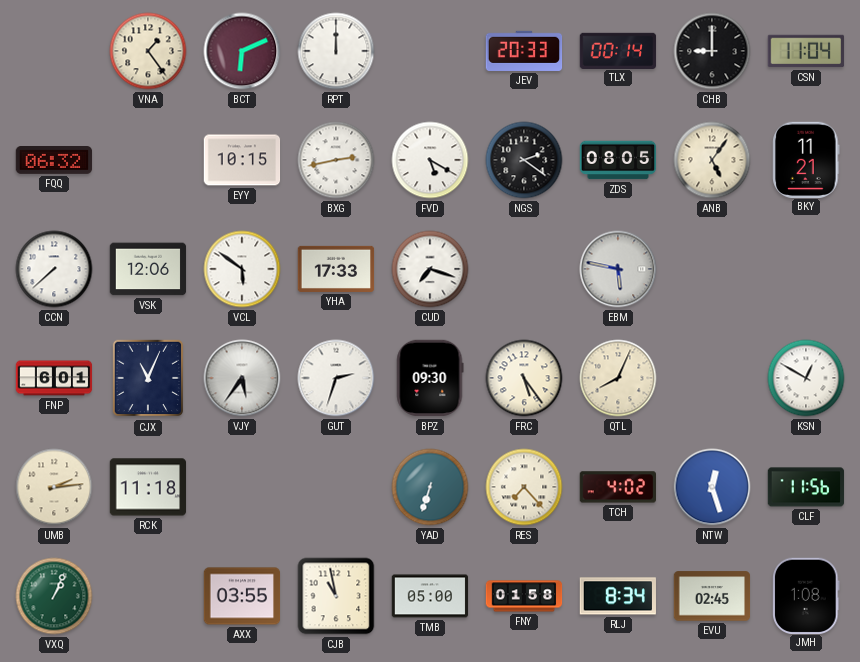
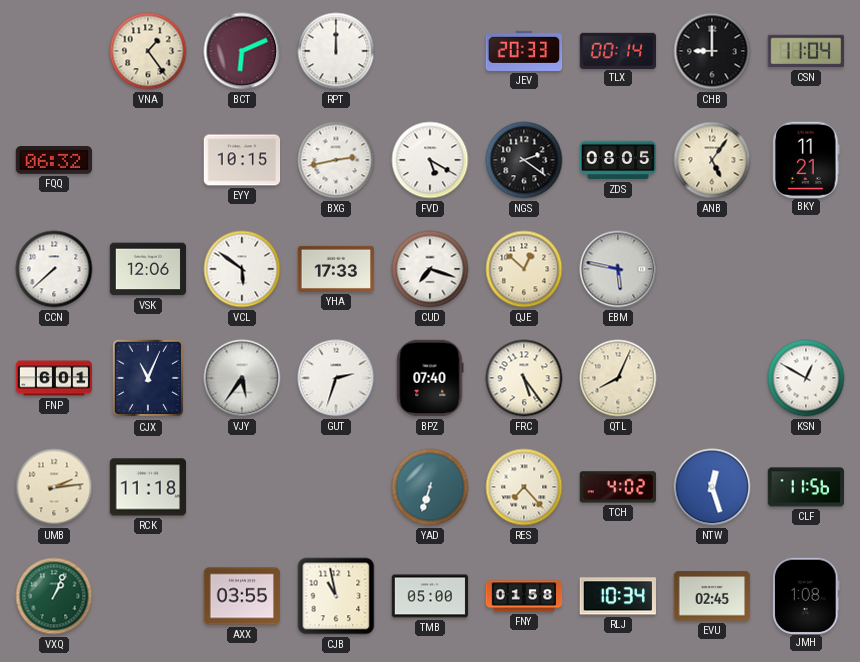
QJE: none -> 12:52 (524, 269)
BPZ: 09:30 -> 07:40 (430, 378)
RLJ: 8:34 -> 10:34 (617, 596)
